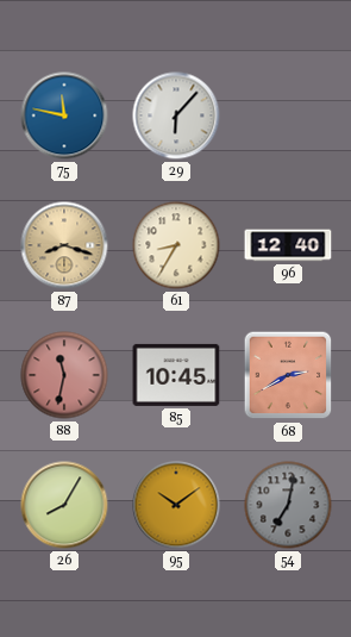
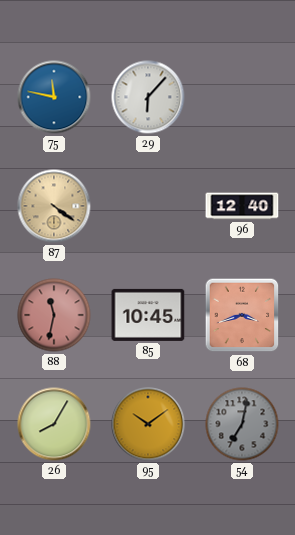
87: 8:18 -> 4:21 (54, 206)
61: 8:35 -> none (176, 245)
68: 2:40 -> 3:42 (242, 315)
